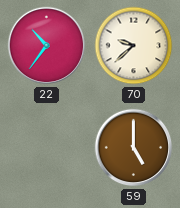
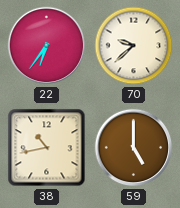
22: 10:36 -> 6:36 (47, 46)
38: none -> 10:43 (47, 148)
